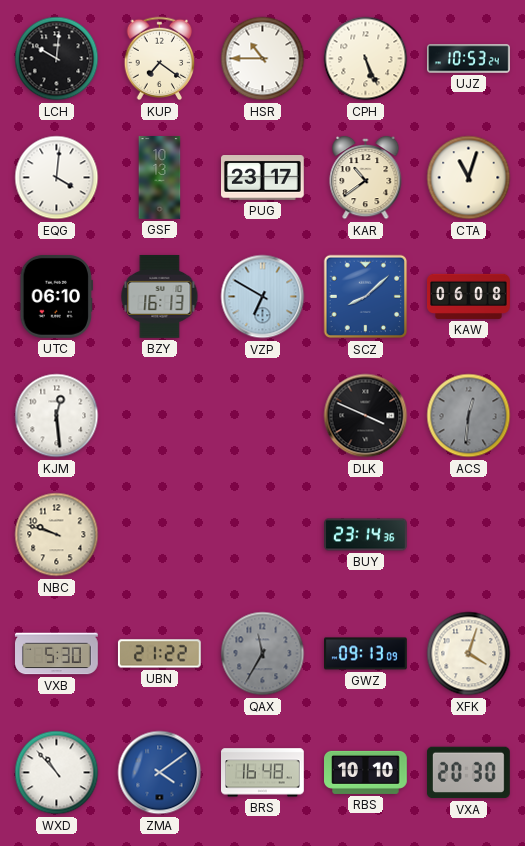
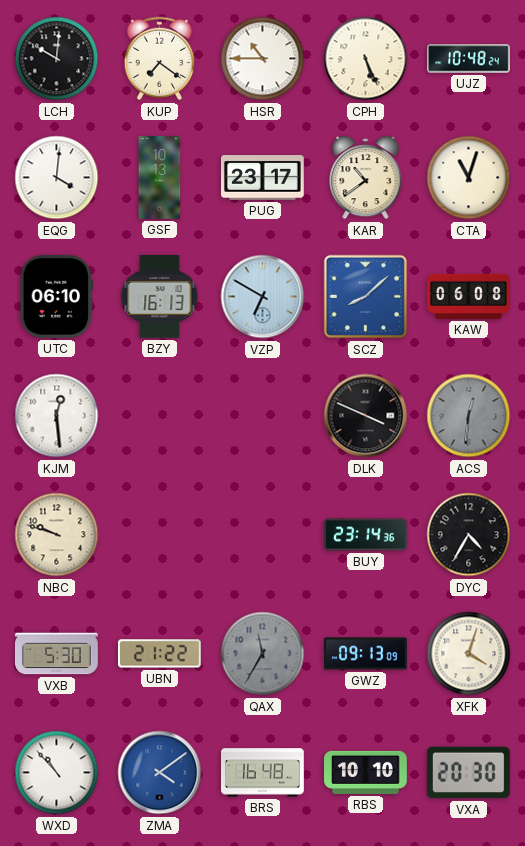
UJZ: 10:53 -> 10:48 (469, 59)
DYC: none -> 4:35 (469, 535)
